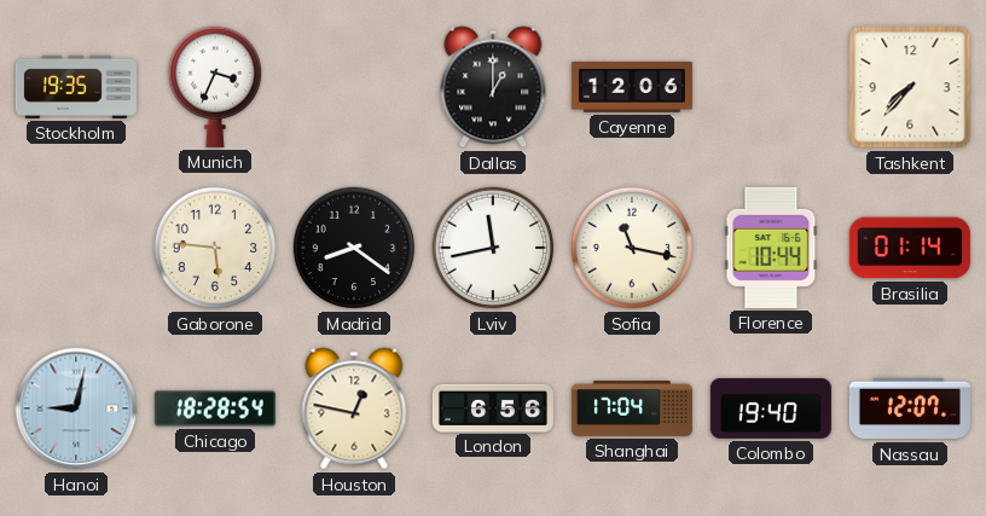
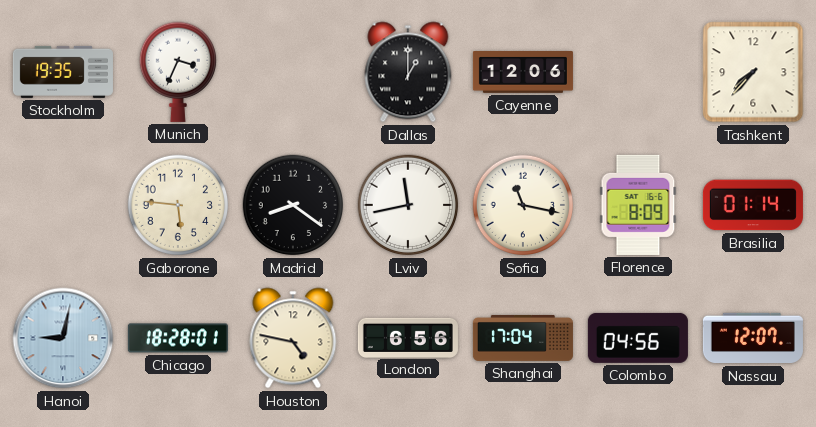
Florence: 10:44 -> 8:09 (638, 205)
Chicago: 18:28:54 -> 18:28:01 (178, 338)
Houston: 12:47 -> 4:47 (293, 338)
Colombo: 19:40 -> 04:56 (638, 338)
